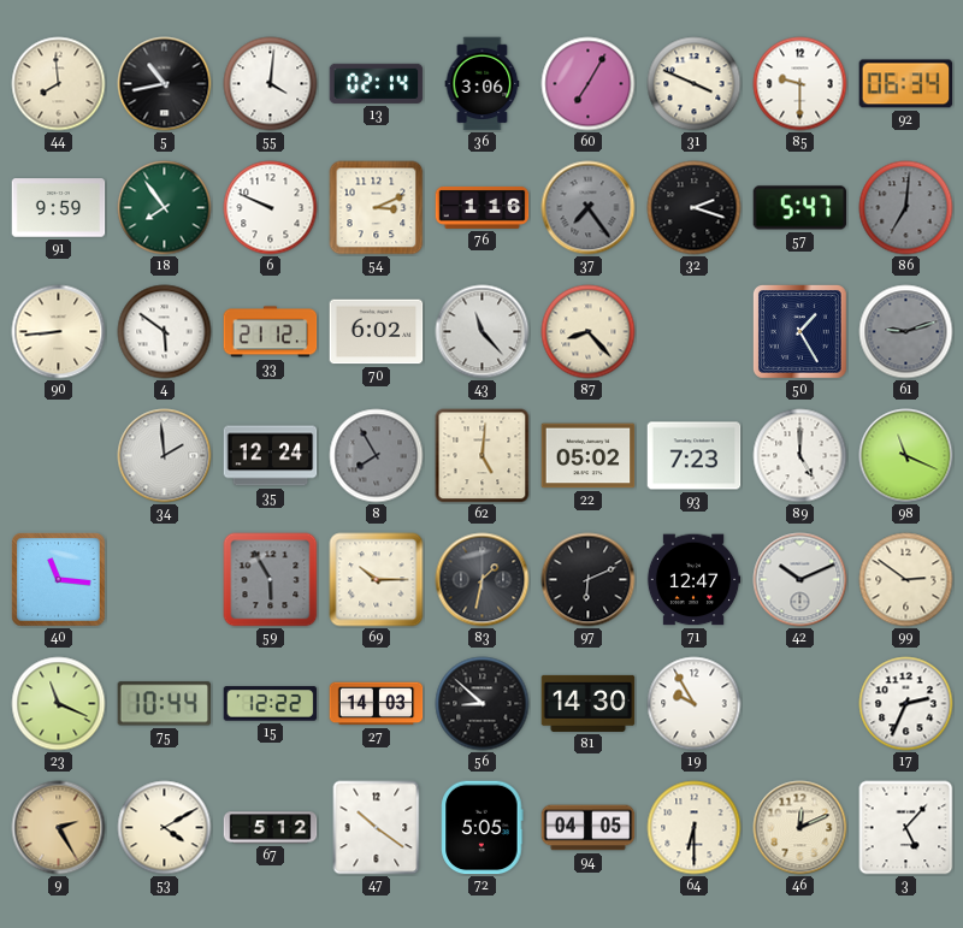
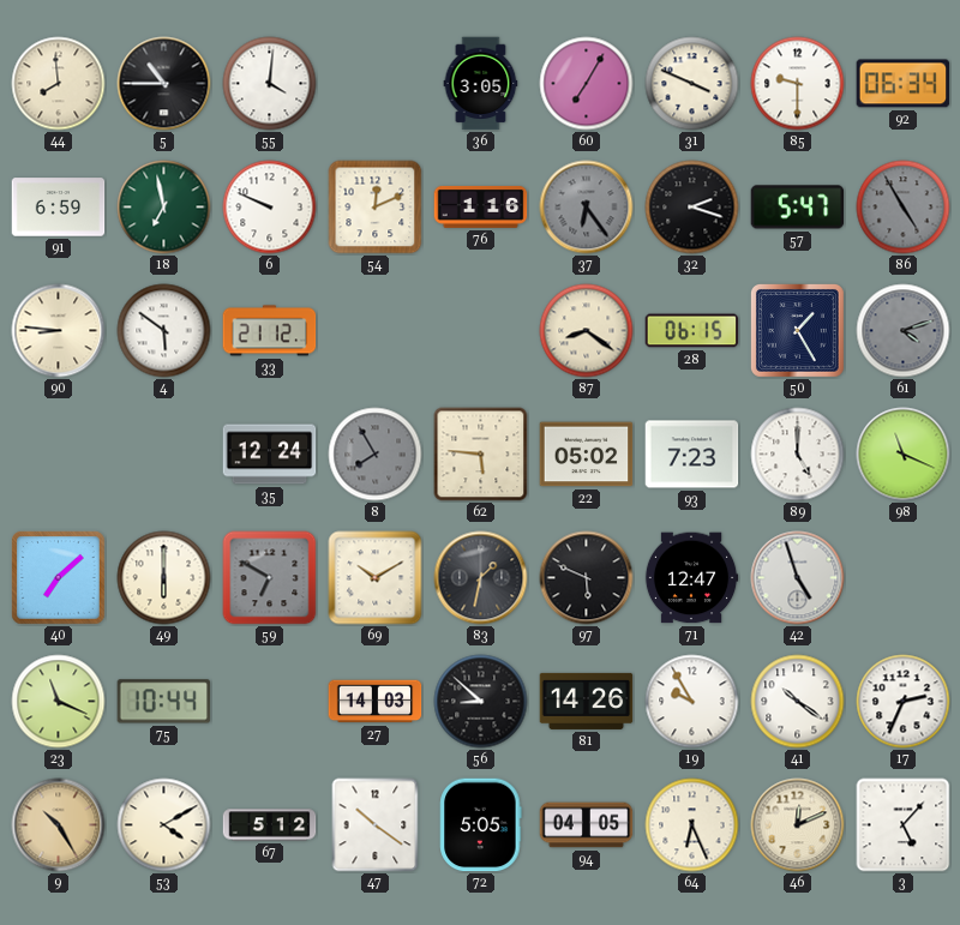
5: 10:43 -> 10:45 (164, 84)
13: 02:14 -> none (377, 83)
36: 3:06 -> 3:05 (481, 84)
91: 9:59 -> 6:59 (59, 208)
18: 7:54 -> 6:58 (164, 208)
54: 3:11 -> 12:11 (376, 208)
37: 7:24 -> 6:24 (587, 208)
86: 7:01 -> 4:55 (904, 208)
90: 8:44 -> 8:46 (59, 331)
70: 6:02 -> none (377, 332)
43: 11:23 -> none (483, 332)
87: 8:23 -> 8:21 (587, 331)
28: none -> 06:15 (692, 331)
61: 9:12 -> 4:12 (904, 331)
34: 1:59 -> none (165, 456)
62: 5:01 -> 5:46 (481, 455)
40: 11:16 -> 7:08 (59, 578)
49: none -> 6:00 (164, 578)
59: 5:55 -> 6:50 (270, 578)
69: 10:15 -> 10:10 (376, 578)
97: 6:11 -> 5:49 (587, 578)
42: 10:11 -> 4:57 (798, 578)
99: 2:51 -> none (906, 580)
15: 12:22 -> none (271, 704)
81: 14:30 -> 14:26 (587, 701)
41: none -> 10:21 (798, 702)
9: 2:25 -> 10:25 (59, 825)
64: 6:30 -> 6:26 (692, 825)
